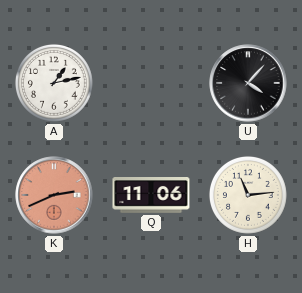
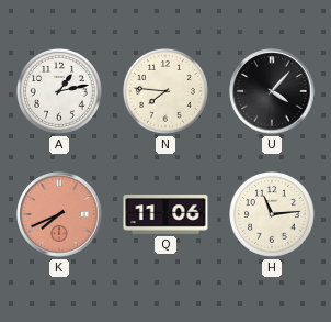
N: none -> 7:46 (165, 91)
K: 2:41 -> 7:41 (59, 214)
